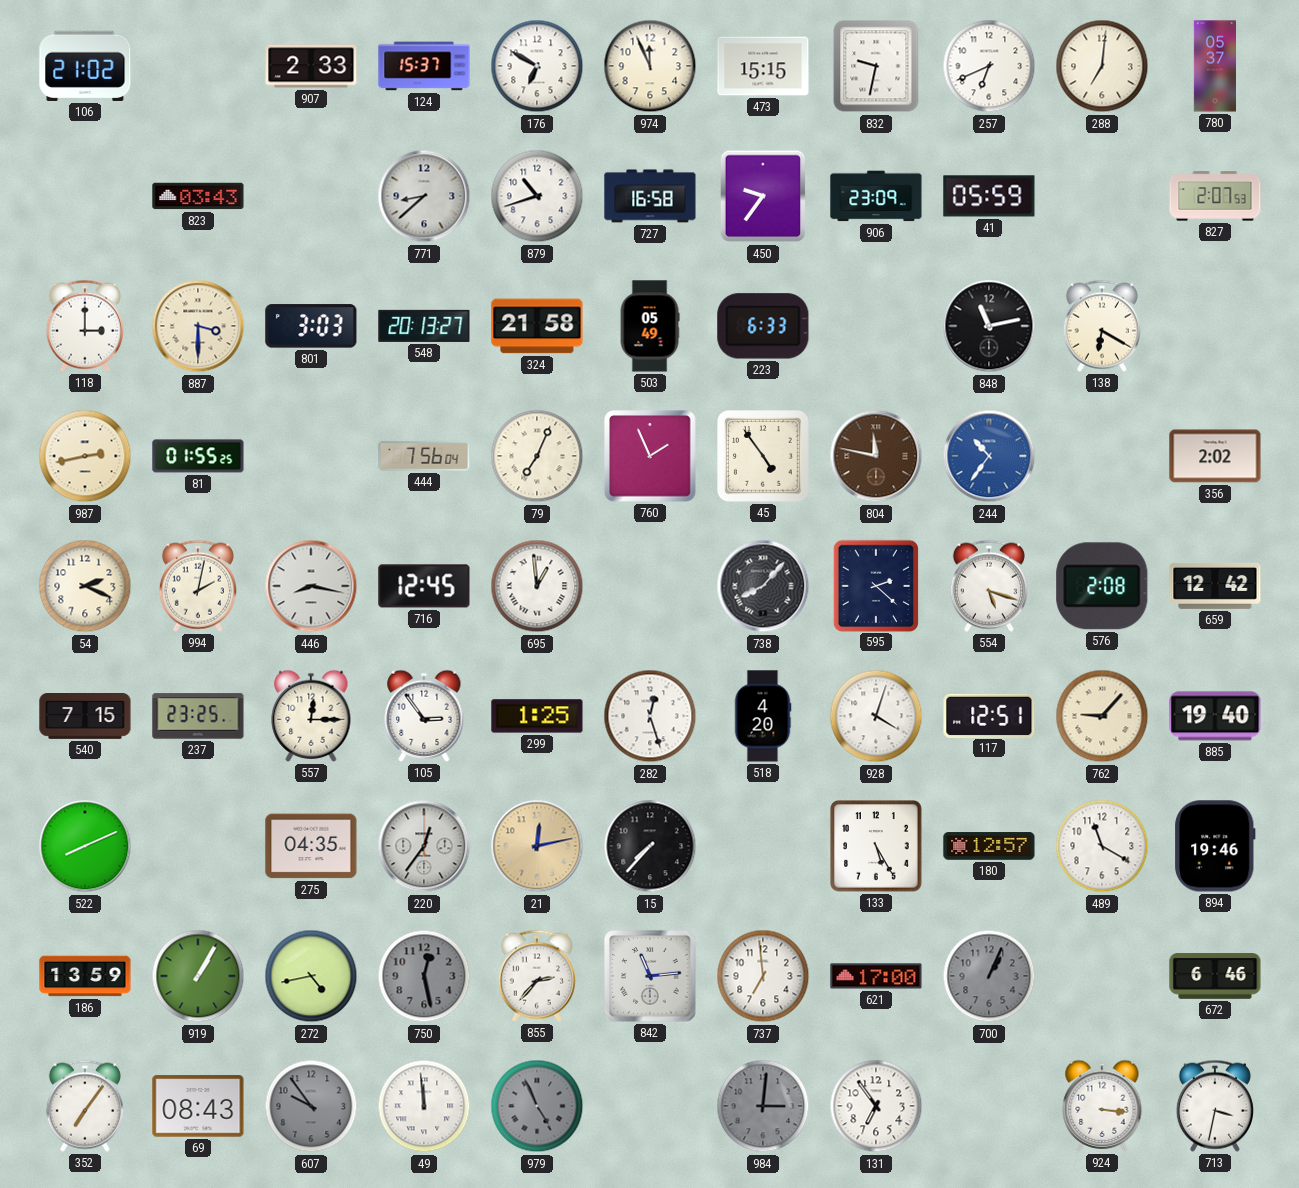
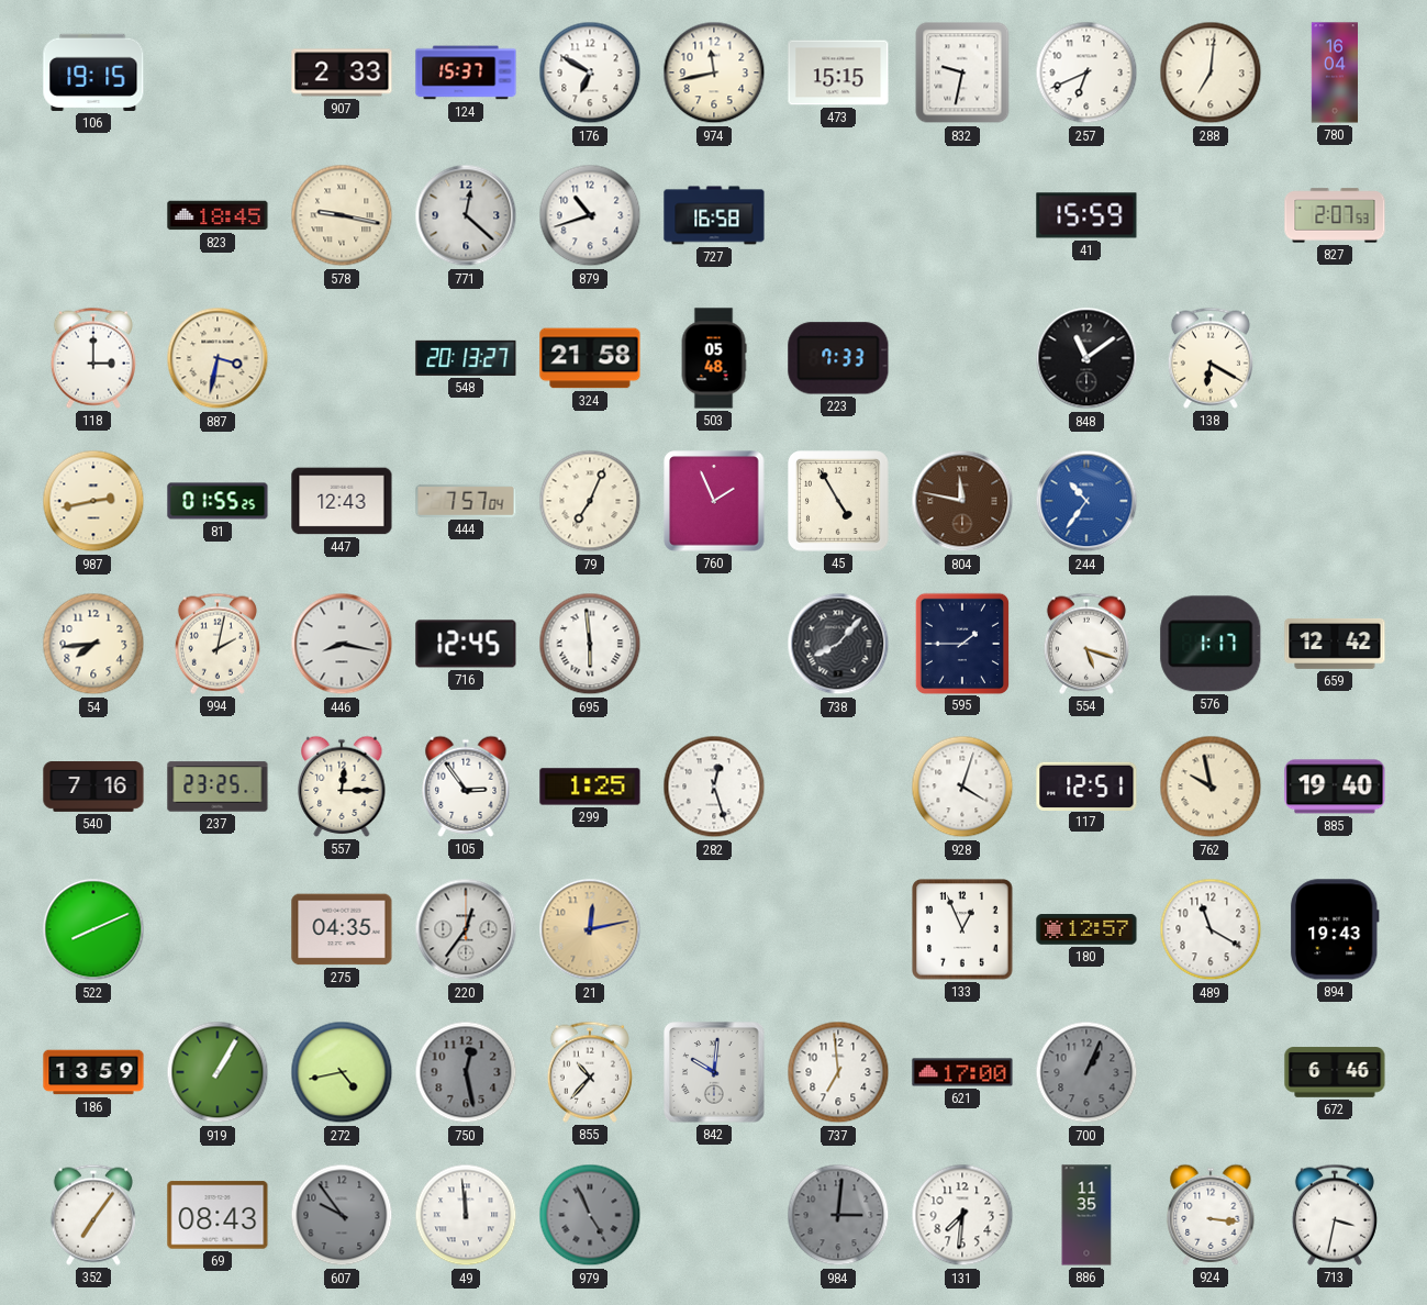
106: 21:02 -> 19:15 (93, 72)
974: 11:56 -> 11:43 (714, 72)
780: 05:37 -> 16:04 (1334, 72)
823: 03:43 -> 18:45 (218, 215)
578: none -> 9:17 (342, 215)
771: 8:38 -> 12:22 (466, 215)
450: 9:36 -> none (763, 196)
906: 23:09 -> none (876, 196)
41: 05:59 -> 15:59 (1086, 215)
887: 3:30 -> 3:32 (218, 358)
801: 3:03 -> none (311, 326)
503: 05:49 -> 05:48 (714, 358)
223: 6:33 -> 7:33 (838, 358)
848: 11:13 -> 11:09 (1086, 358)
447: none -> 12:43 (342, 501)
444: 7:56 -> 7:57 (466, 501)
45: 4:54 -> 4:55 (839, 502)
356: 2:02 -> none (1215, 456)
54: 2:19 -> 7:44 (93, 644)
695: 12:59 -> 5:59 (590, 644)
595: 2:22 -> 1:45 (962, 643)
576: 2:08 -> 1:17 (1211, 644)
540: 7:15 -> 7:16 (93, 788)
518: 4:20 -> none (763, 716)
762: 9:07 -> 9:58 (1211, 787)
15: 7:37 -> none (650, 846)
133: 5:25 -> 12:56 (962, 929)
894: 19:46 -> 19:43 (1335, 929)
855: 2:37 -> 10:37 (590, 1072)
842: 11:14 -> 10:01 (714, 1072)
131: 6:54 -> 7:31 (962, 1215)
886: none -> 11:35 (1086, 1215)
